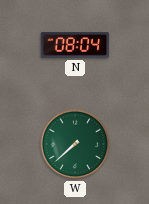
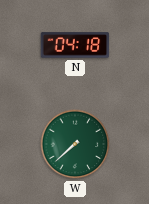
N: 08:04 -> 04:18 (75, 45)
